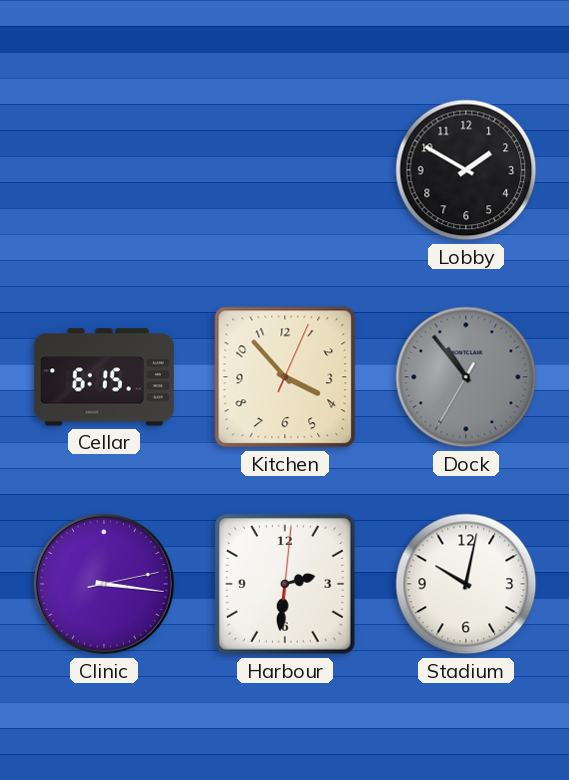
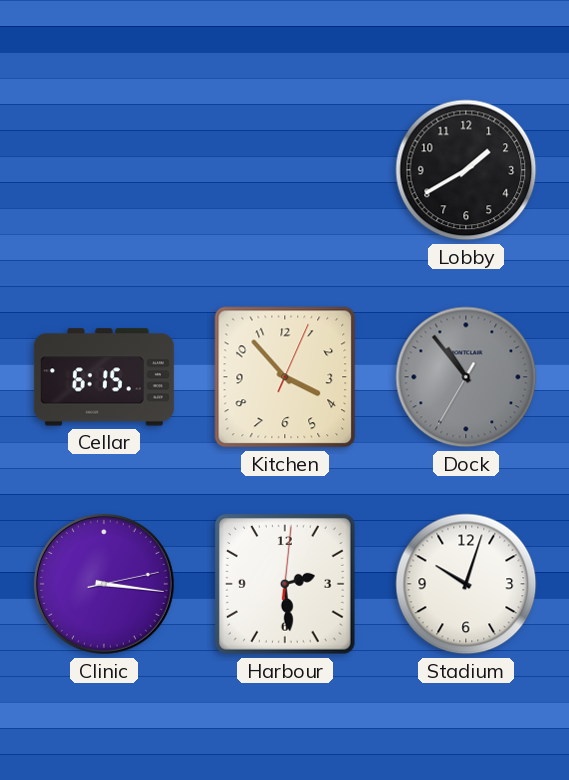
Lobby: 1:50 -> 1:40 (466, 170)
Harbour: 2:31 -> 2:29 (285, 584)
Stadium: 10:02 -> 10:03 (466, 584)
